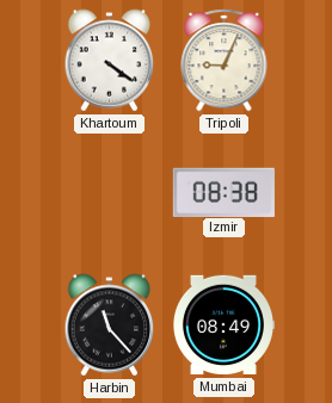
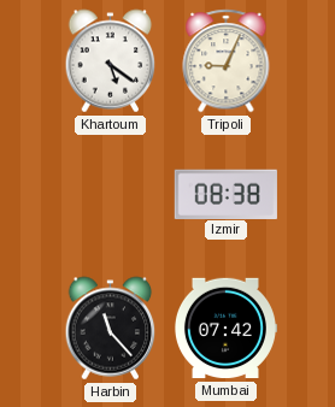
Khartoum: 4:21 -> 5:21 (111, 61)
Mumbai: 08:49 -> 07:42 (224, 329)
